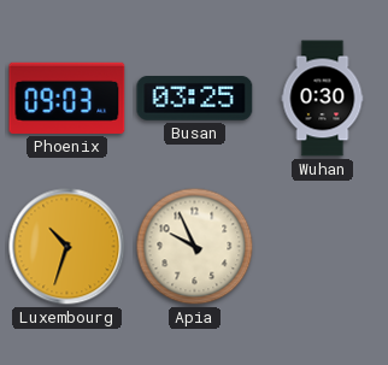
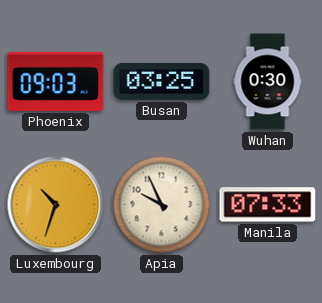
Manila: none -> 07:33 (268, 205)
